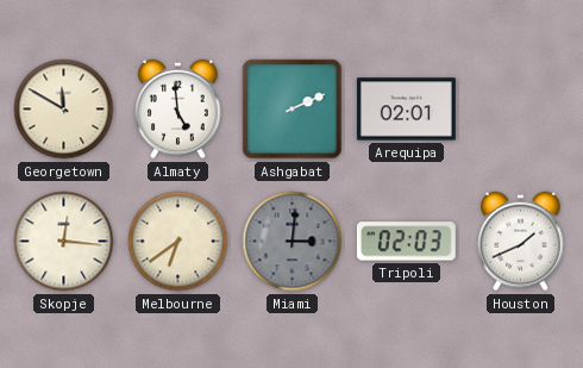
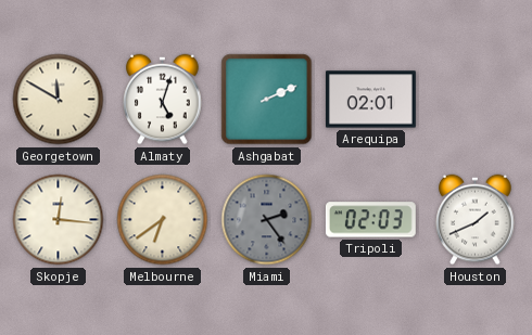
Almaty: 4:59 -> 5:03 (163, 100)
Miami: 3:01 -> 2:24 (267, 220)
